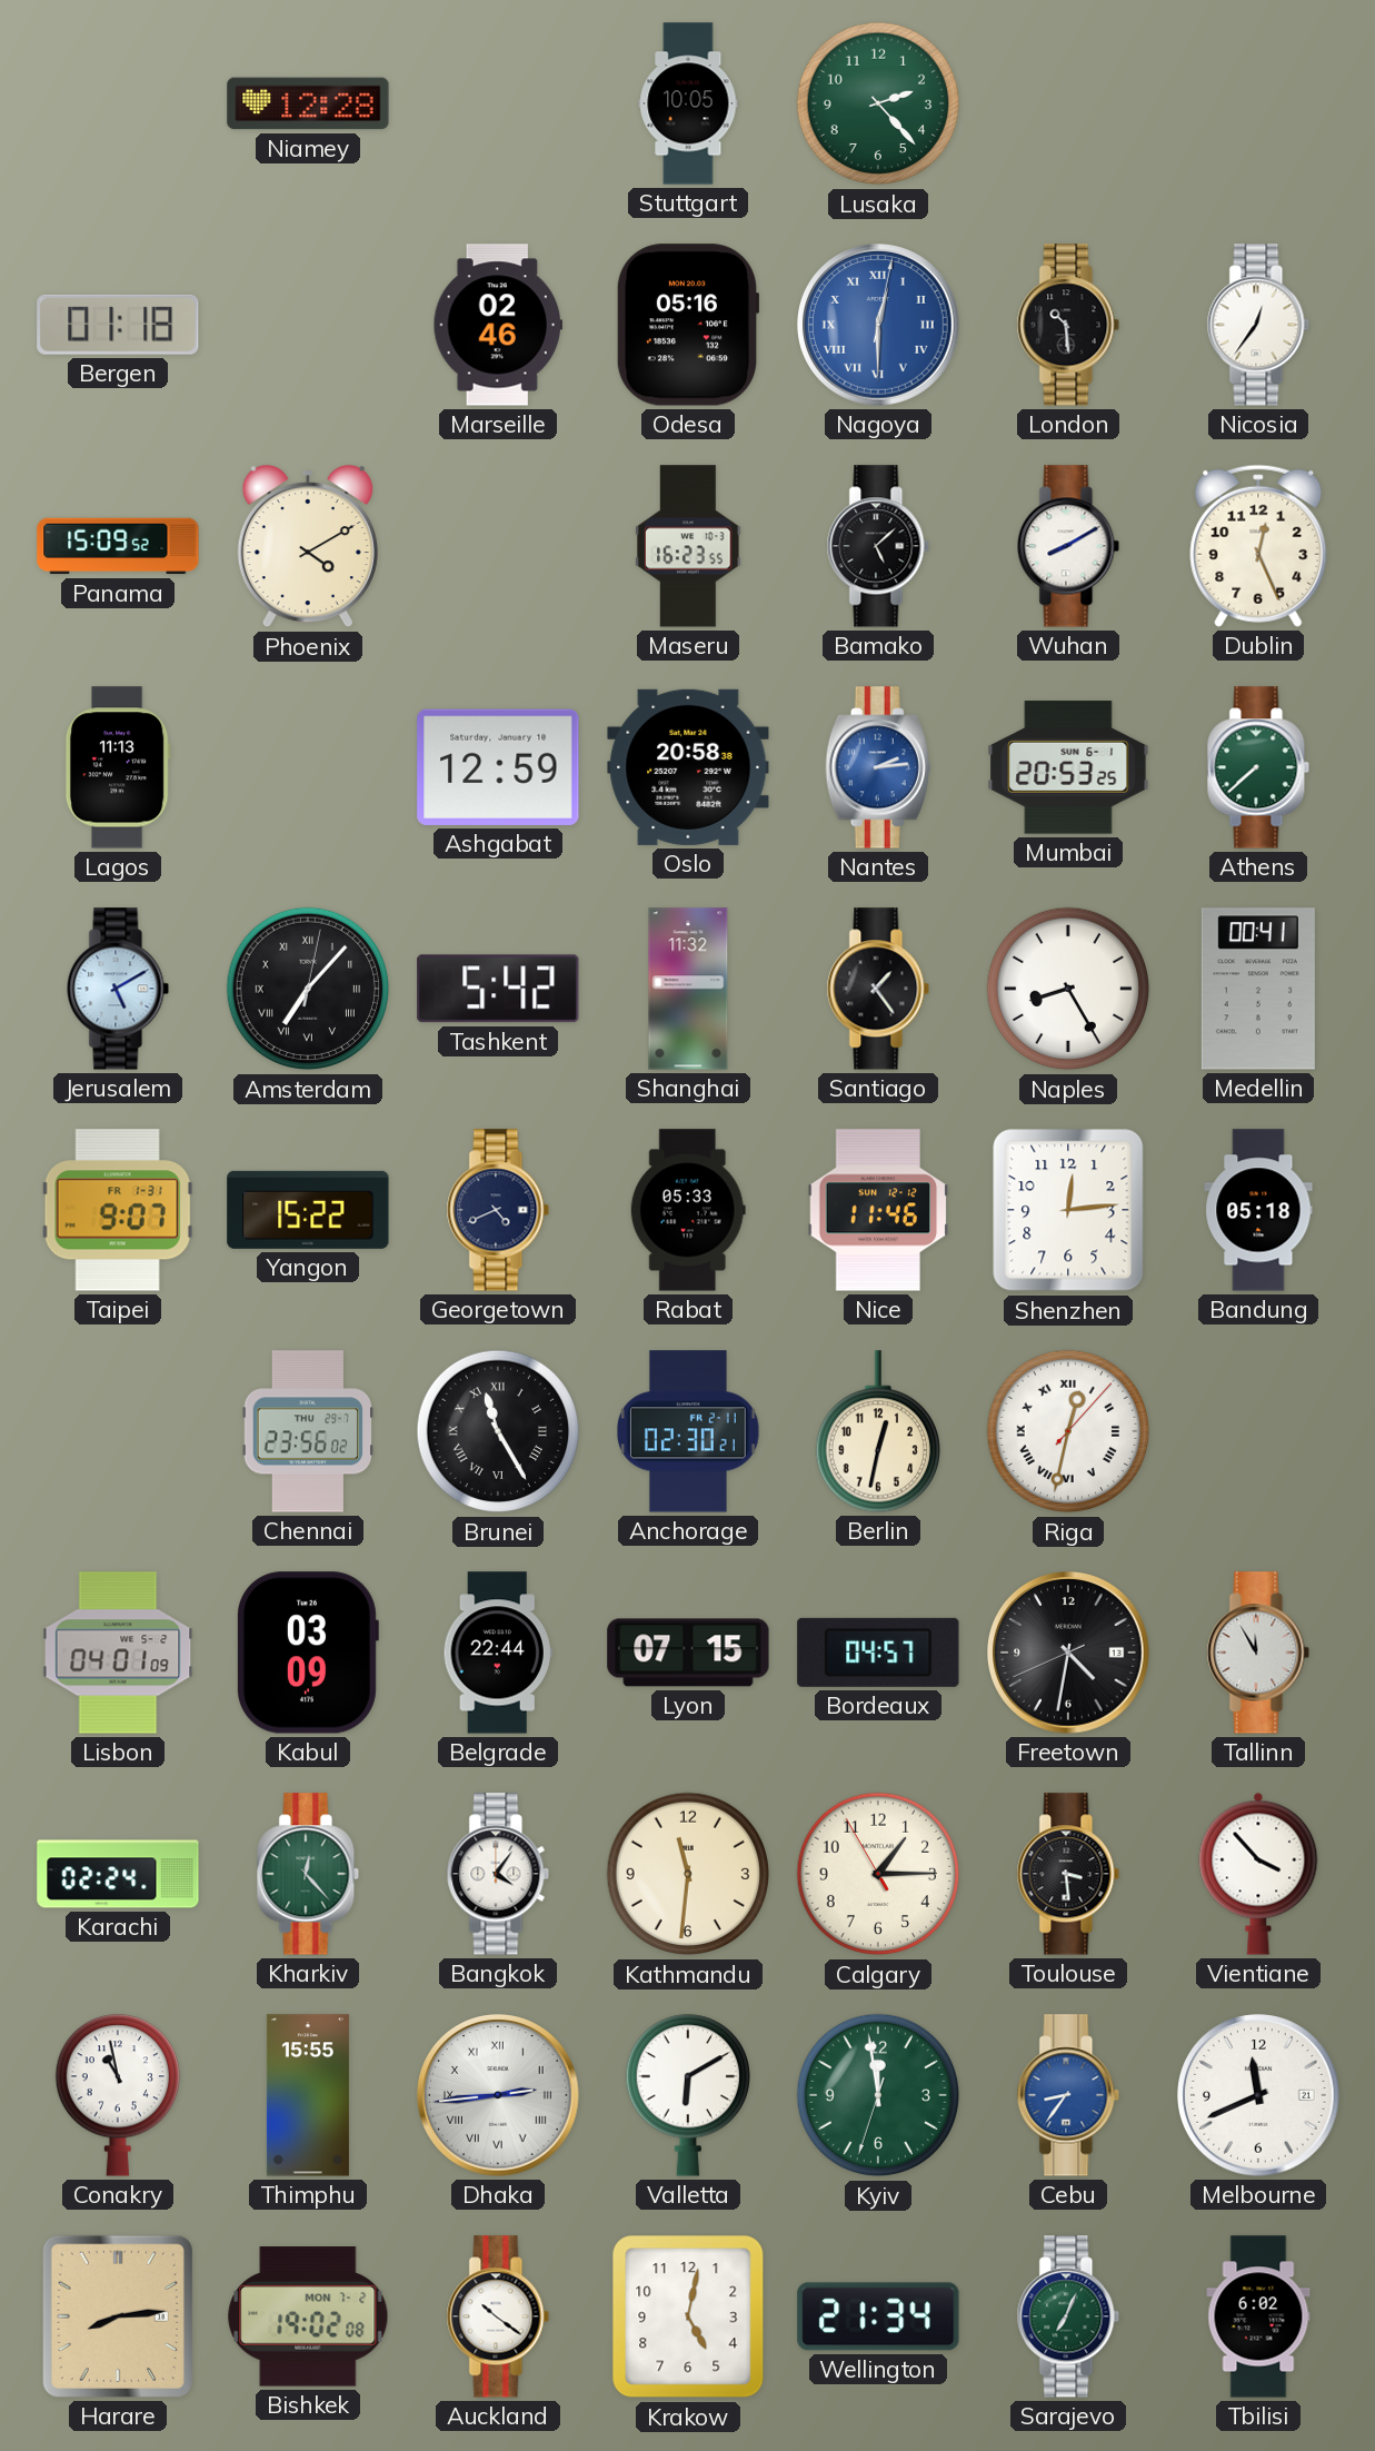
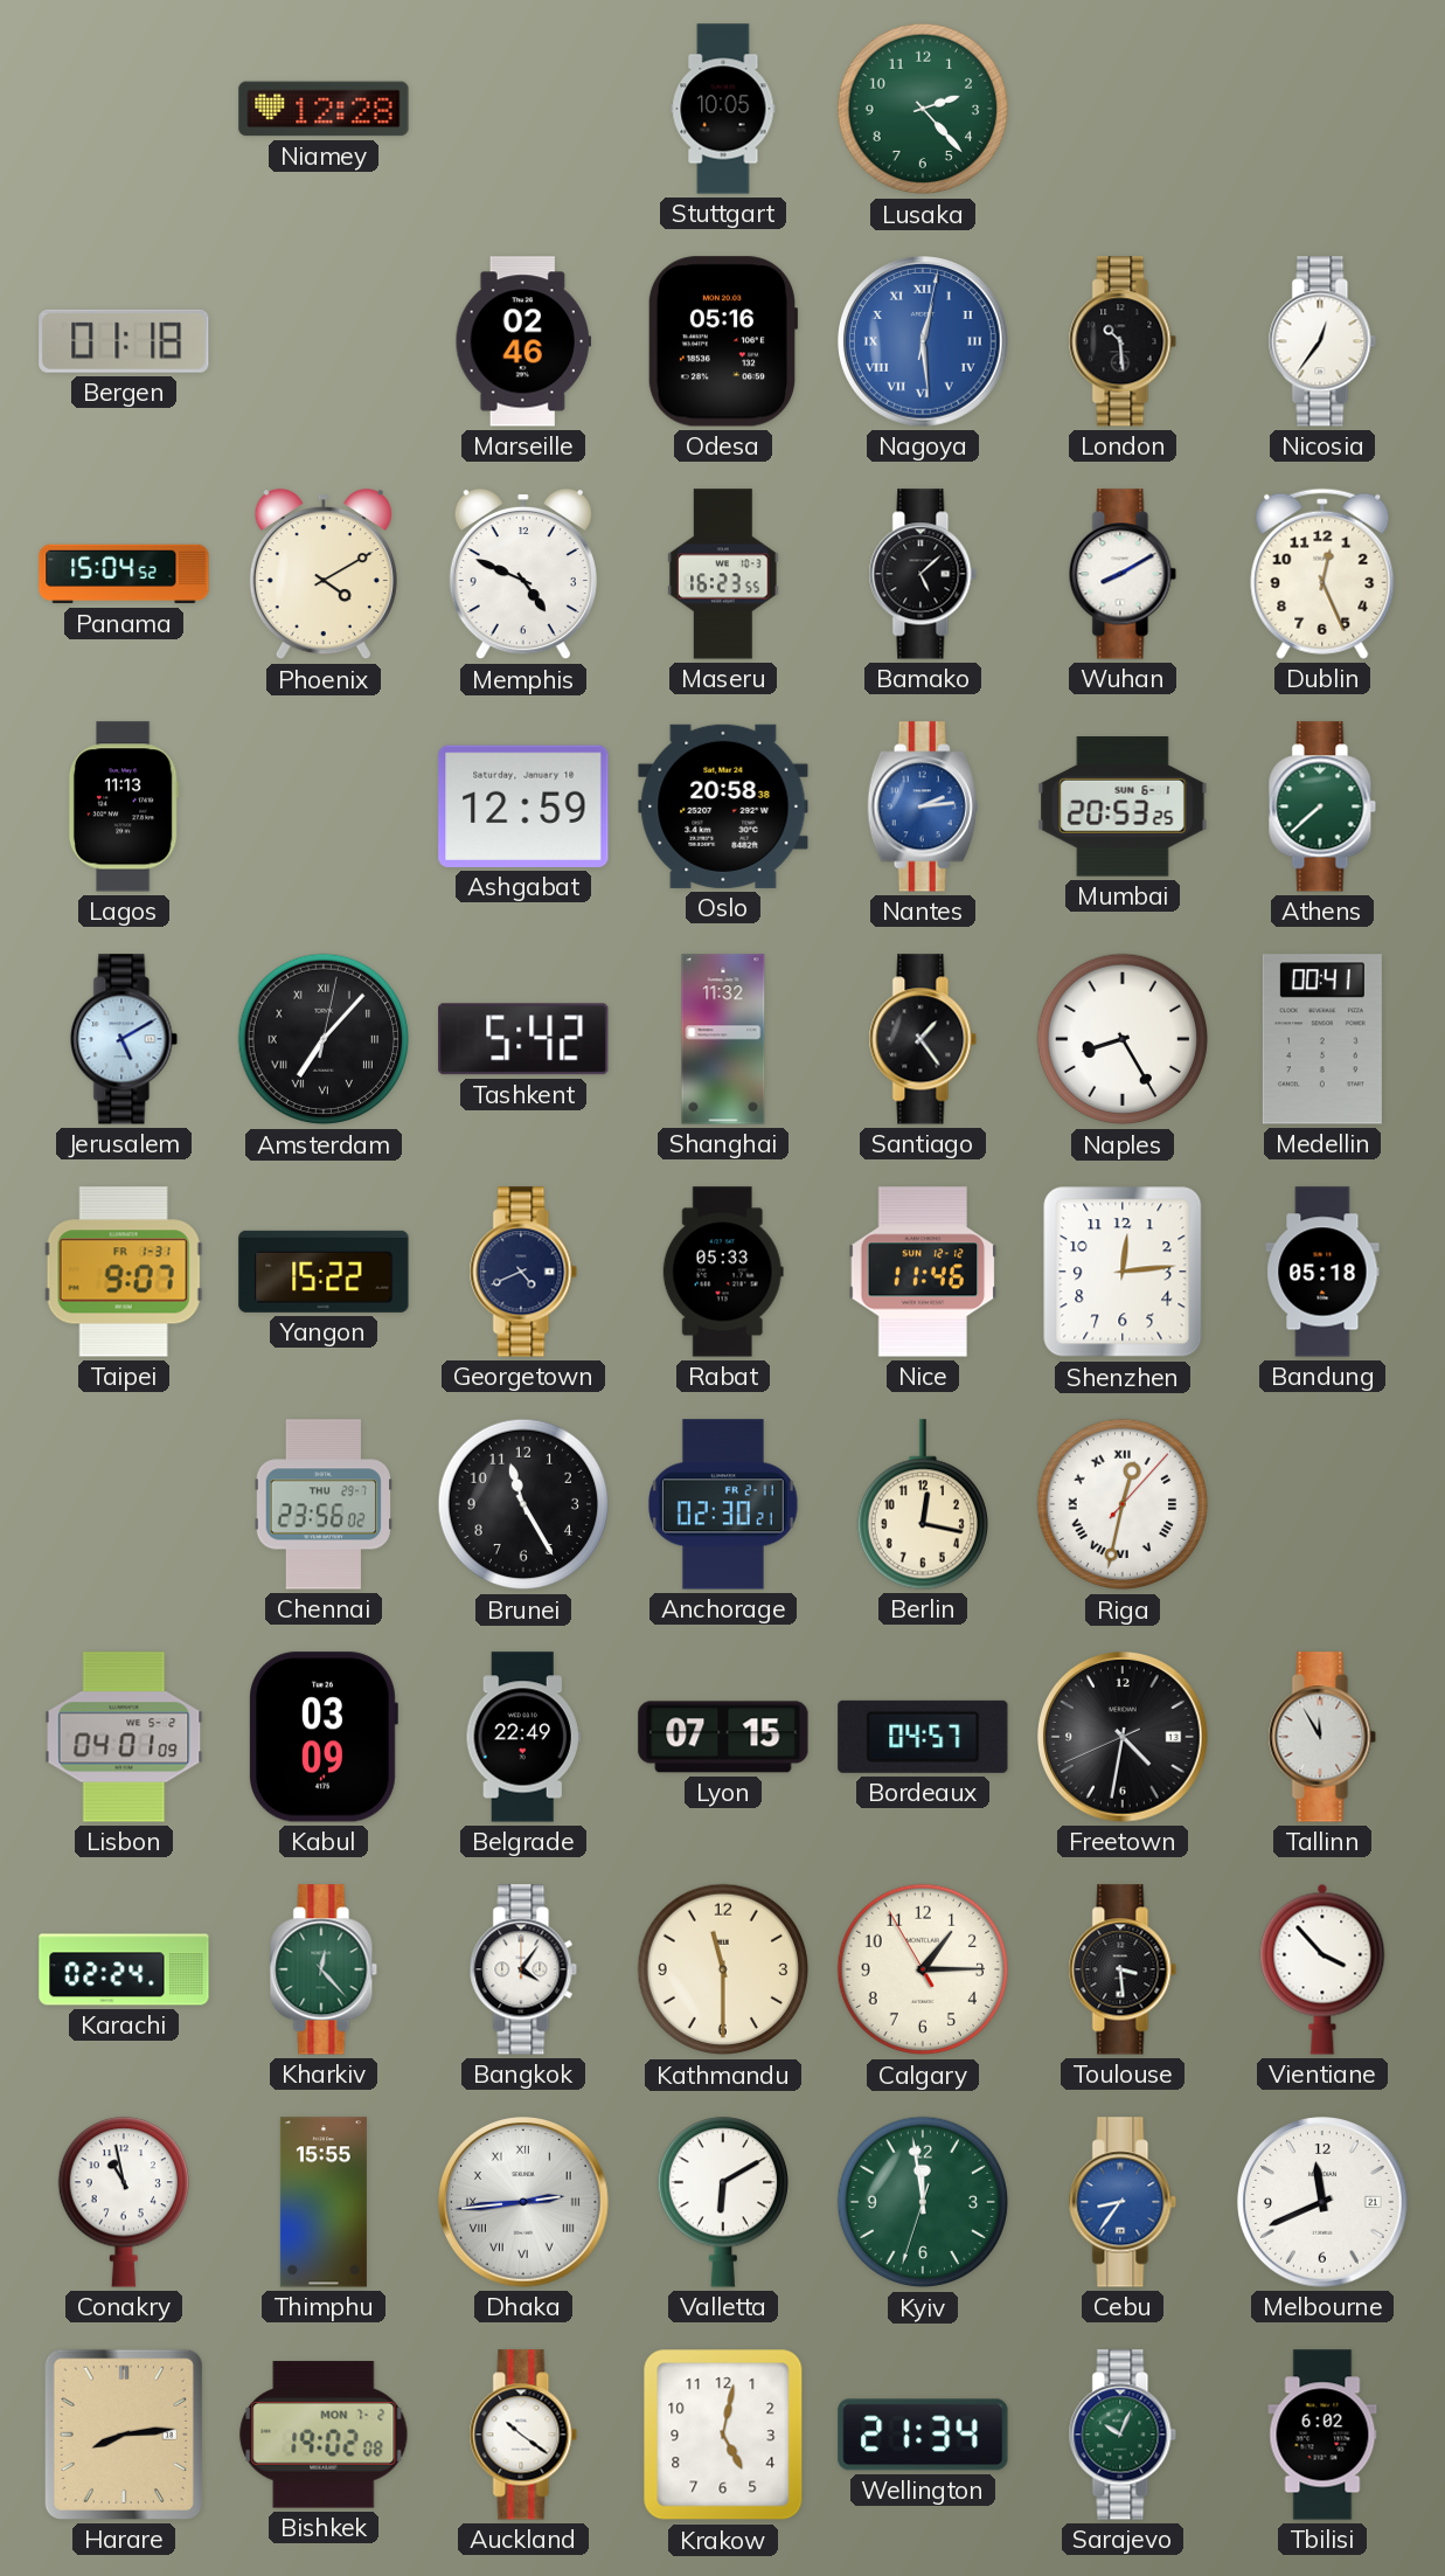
Nagoya: 12:30 -> 12:29 (923, 341)
Panama: 15:09 -> 15:04 (124, 574)
Memphis: none -> 4:49 (523, 574)
Brunei numerals: Roman -> Arabic (523, 1504)
Berlin: 12:32 -> 12:17 (923, 1504)
Belgrade: 22:44 -> 22:49 (523, 1737)
Kathmandu: 11:31 -> 11:30 (723, 1969)
Sarajevo: 7:04 -> 10:04 (1123, 2435)
